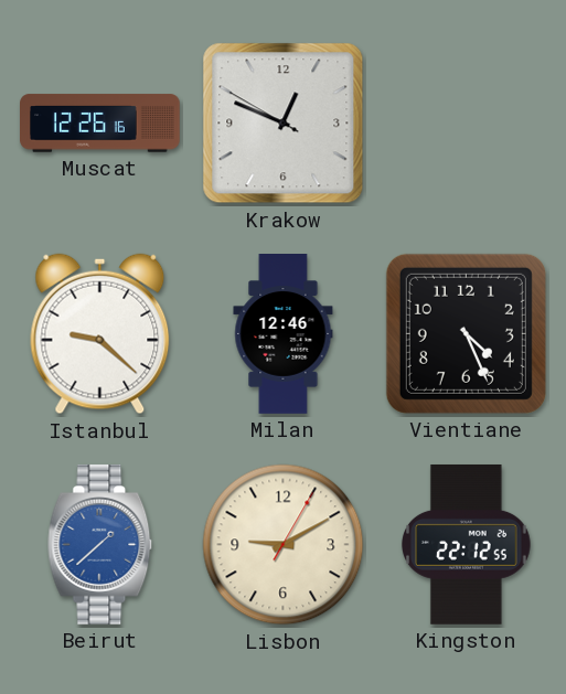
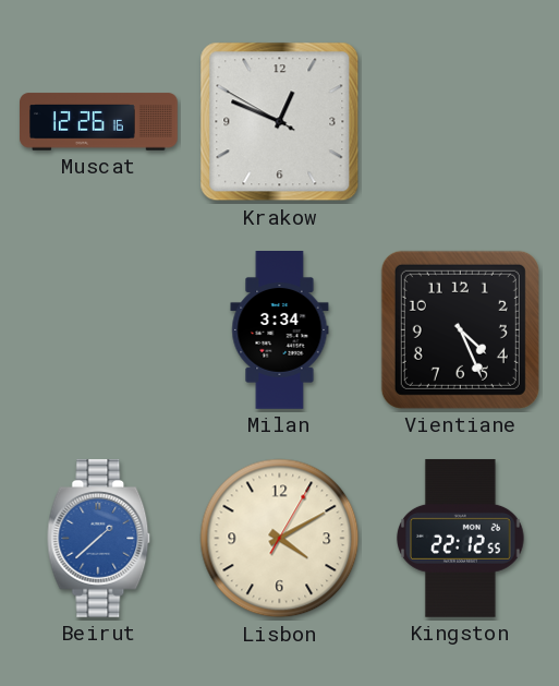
Istanbul: 9:22 -> none (100, 334)
Milan: 12:46 -> 3:34 (280, 330)
Lisbon: 9:10 -> 4:10 (280, 539)
